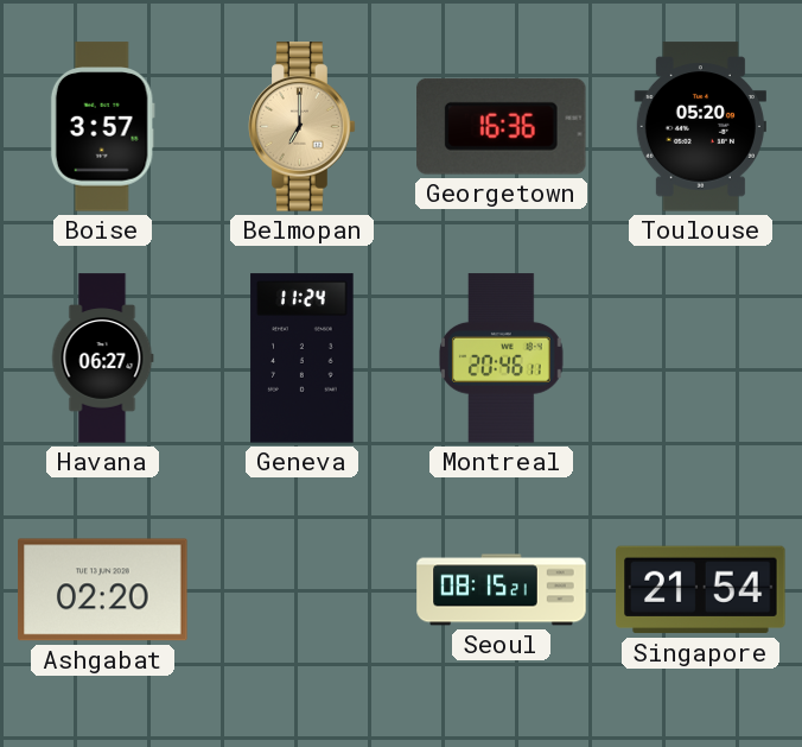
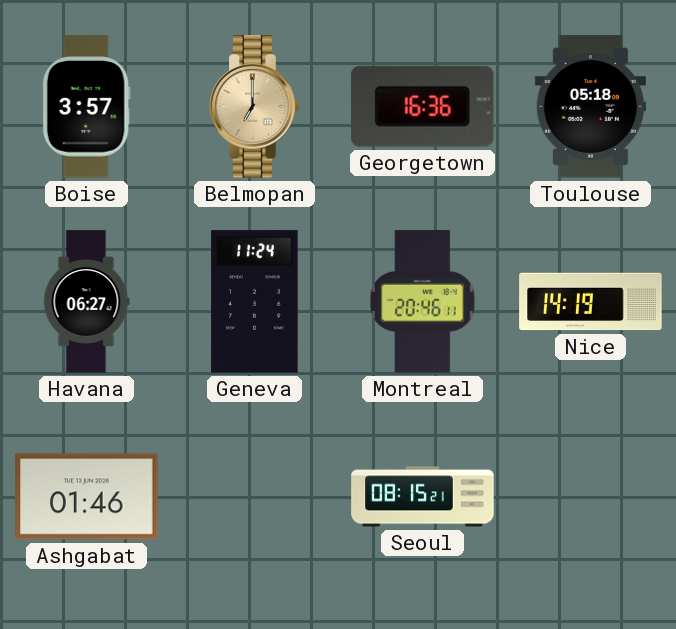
Toulouse: 05:20 -> 05:18 (590, 107)
Nice: none -> 14:19 (591, 302)
Ashgabat: 02:20 -> 01:46 (87, 497)
Singapore: 21:54 -> none (701, 590)
